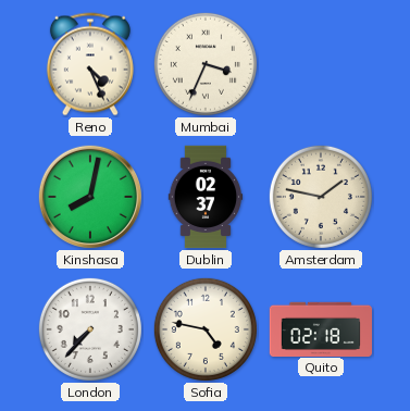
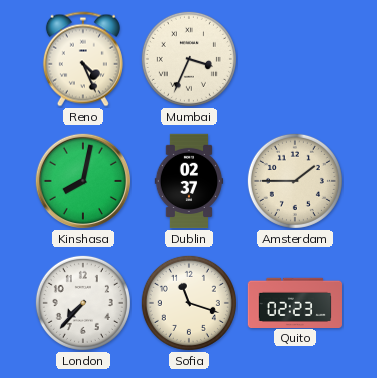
Amsterdam: 1:47 -> 1:45 (295, 181)
Sofia: 4:47 -> 11:18 (189, 303)
Quito: 02:18 -> 02:23 (294, 302)
